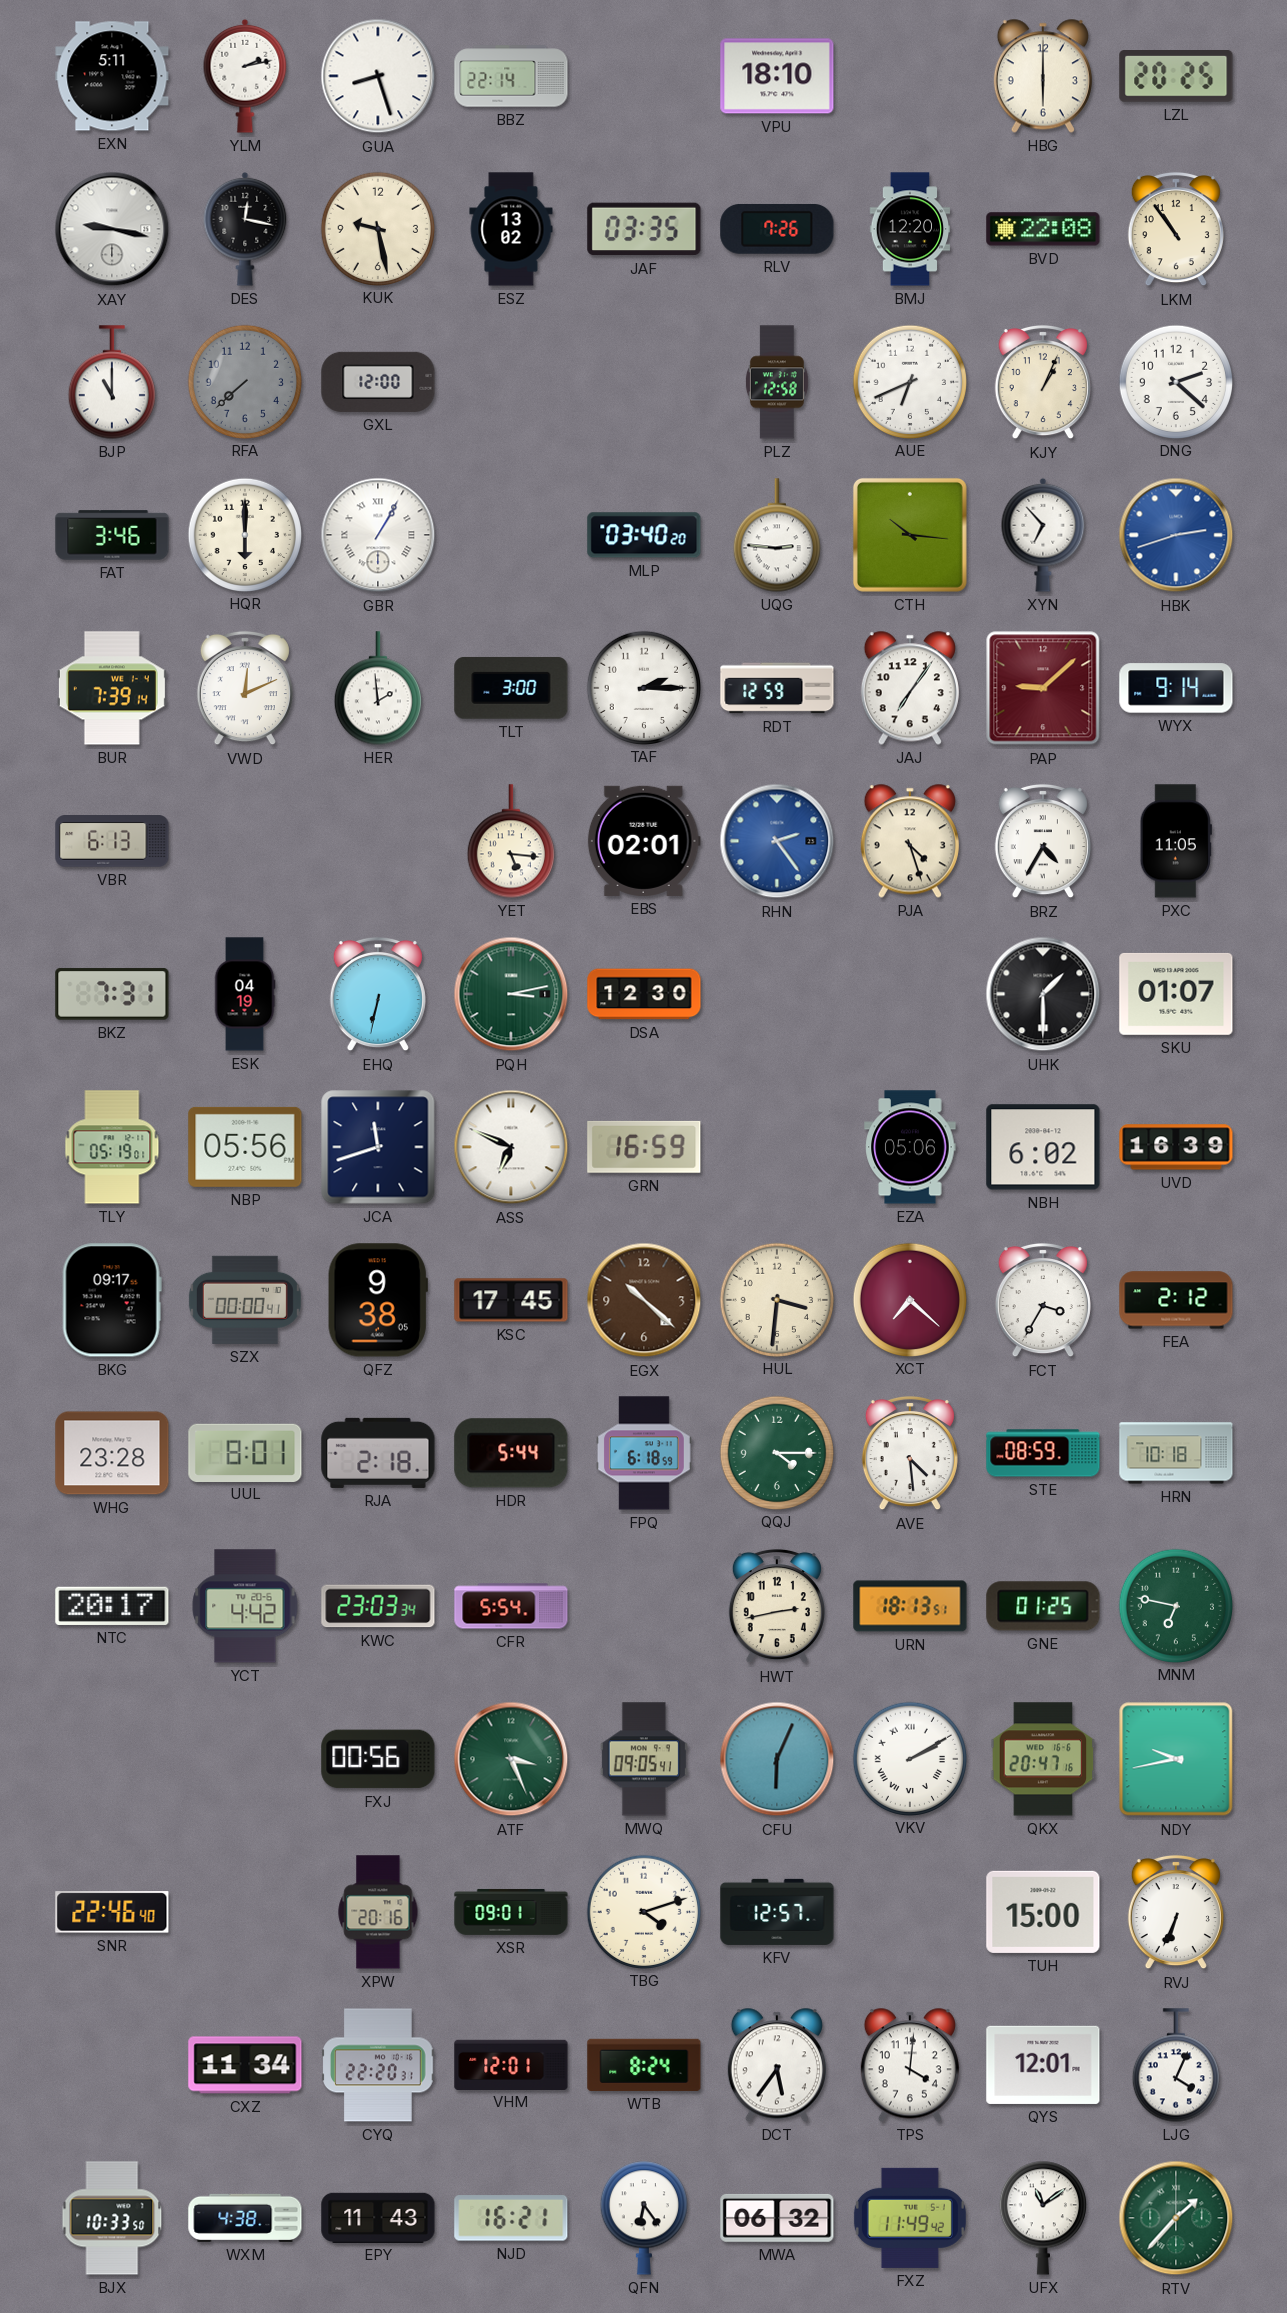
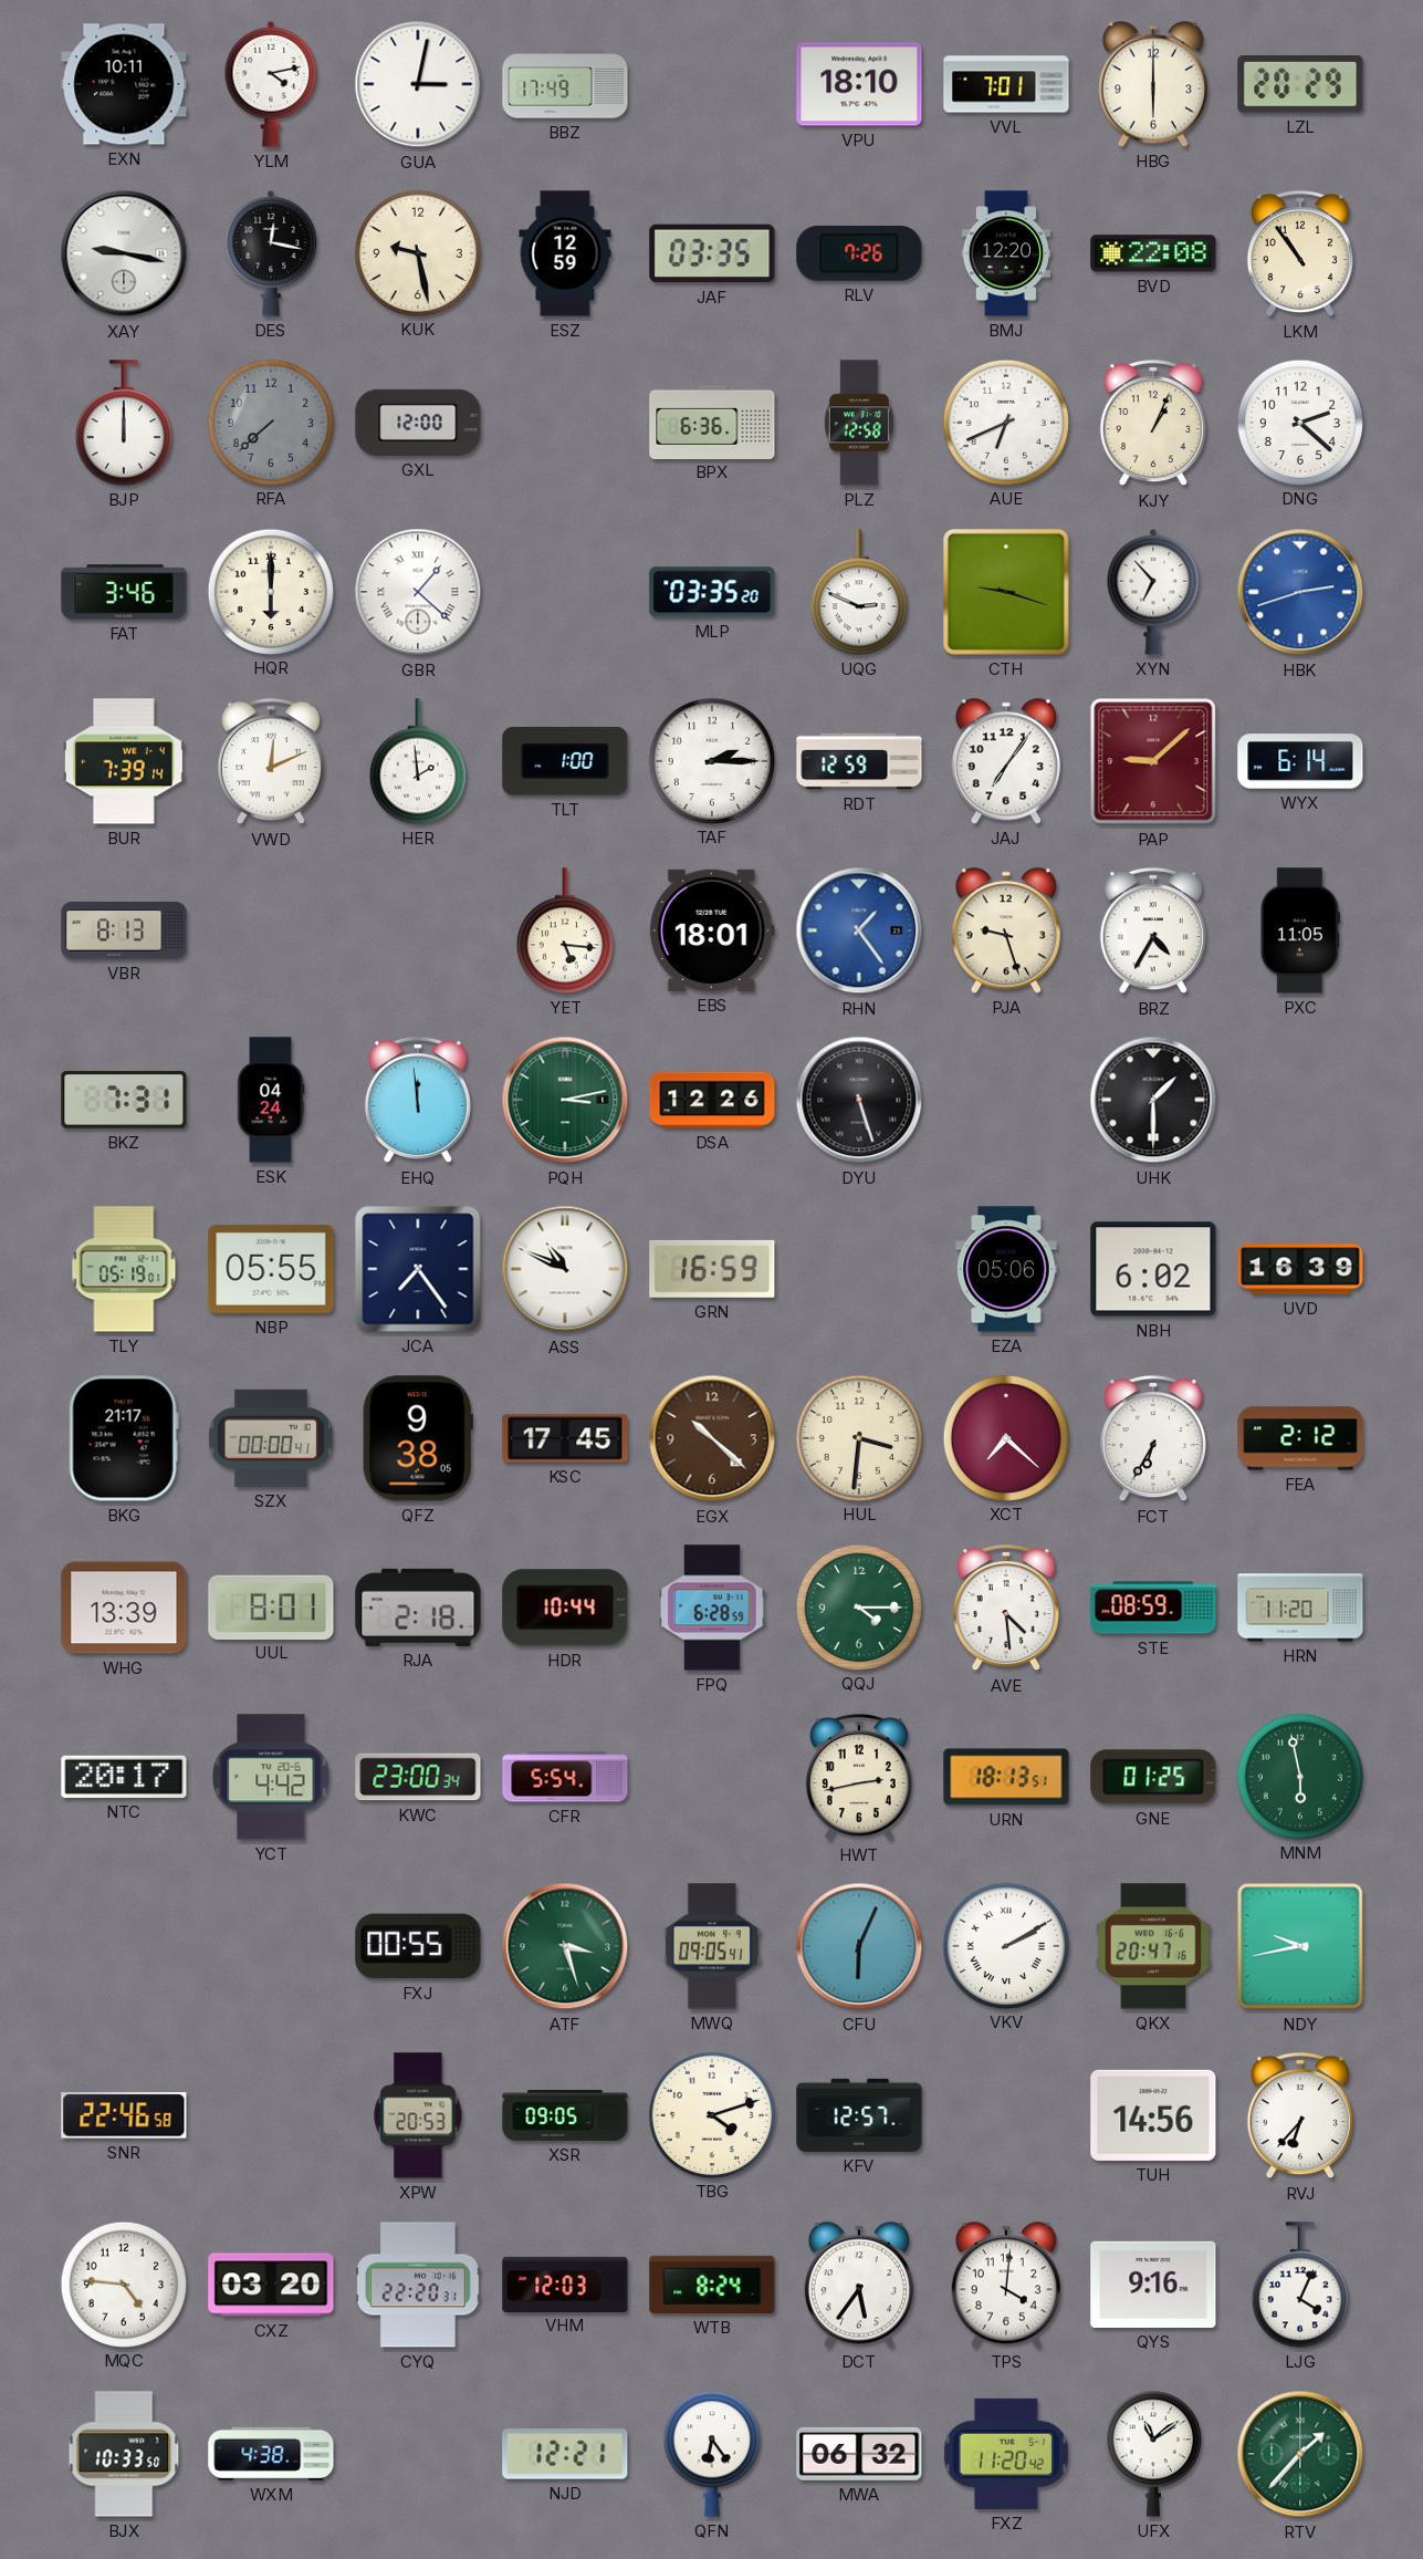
EXN: 5:11 -> 10:11 (124, 84)
YLM: 2:13 -> 4:13 (271, 84)
GUA: 8:27 -> 3:02 (418, 84)
BBZ: 22:14 -> 17:49 (565, 84)
VVL: none -> 7:01 (1006, 84)
LZL: 20:25 -> 20:29 (1300, 85)
ESZ: 13:02 -> 12:59 (565, 253)
BJP: 11:00 -> 12:00 (124, 423)
BPX: none -> 6:36 (712, 422)
GBR: 1:05 -> 1:22 (418, 592)
MLP: 03:40 -> 03:35 (712, 592)
UQG: 2:46 -> 2:49 (859, 592)
CTH: 10:16 -> 9:18 (1006, 592)
TLT: 3:00 -> 1:00 (565, 761)
WYX: 9:14 -> 6:14 (1300, 761)
VBR: 6:13 -> 8:13 (124, 930)
EBS: 02:01 -> 18:01 (712, 930)
RHN: 2:24 -> 1:24 (859, 930)
PJA: 4:27 -> 9:27 (1006, 930)
ESK: 04:19 -> 04:24 (271, 1100)
EHQ: 6:32 -> 11:59 (418, 1100)
DSA: 12:30 -> 12:26 (712, 1100)
DYU: none -> 5:27 (859, 1100)
SKU: 01:07 -> none (1176, 994)
NBP: 05:56 -> 05:55 (271, 1269)
JCA: 11:42 -> 7:24 (418, 1269)
ASS: 6:49 -> 10:49 (565, 1269)
BKG: 09:17 -> 21:17 (124, 1438)
FCT: 3:35 -> 6:35 (1153, 1438)
WHG: 23:28 -> 13:39 (124, 1608)
HDR: 5:44 -> 10:44 (565, 1608)
FPQ: 6:18 -> 6:28 (713, 1608)
HRN: 10:18 -> 11:20 (1300, 1608)
KWC: 23:03 -> 23:00 (418, 1777)
MNM: 6:47 -> 5:58 (1299, 1776)
FXJ: 00:56 -> 00:55 (418, 1946)
ATF: 3:26 -> 3:27 (565, 1946)
SNR: 22:46:40 -> 22:46:58 (124, 2115)
XPW: 20:16 -> 20:53 (418, 2115)
XSR: 09:01 -> 09:05 (565, 2115)
TUH: 15:00 -> 14:56 (1153, 2115)
RVJ: 6:34 -> 6:37 (1300, 2115)
MQC: none -> 4:46 (123, 2284)
CXZ: 11:34 -> 03:20 (271, 2285)
VHM: 12:01 -> 12:03 (565, 2284)
QYS: 12:01 -> 9:16 (1153, 2285)
EPY: 11:43 -> none (378, 2217)
NJD: 16:21 -> 12:21 (565, 2454)
FXZ: 11:49 -> 11:20 (1006, 2454)
